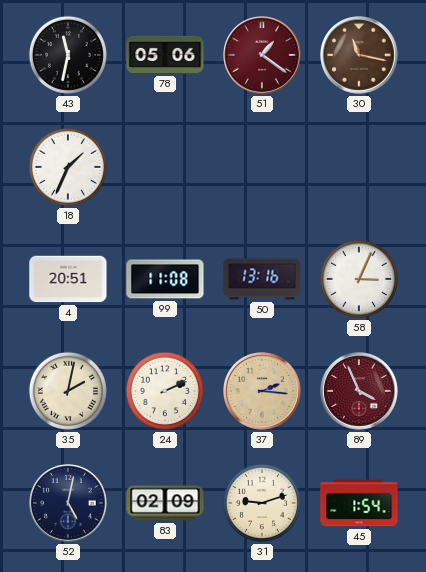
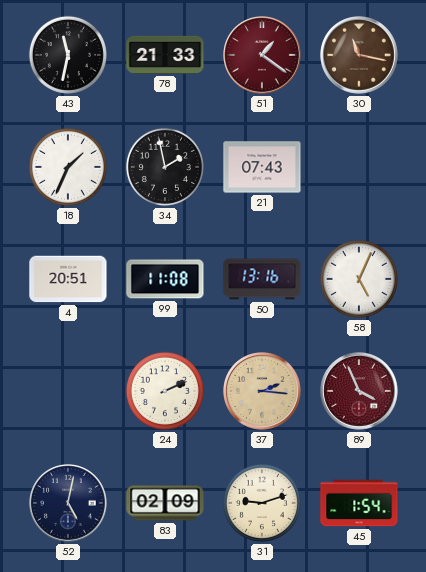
78: 05:06 -> 21:33 (165, 55)
34: none -> 1:58 (165, 167)
21: none -> 07:43 (262, 167)
58: 3:04 -> 5:04 (359, 279)
35: 2:02 -> none (68, 391)
